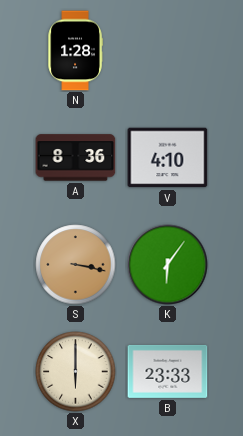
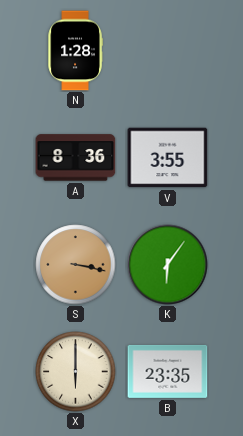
V: 4:10 -> 3:55 (168, 158)
B: 23:33 -> 23:35 (168, 371)
